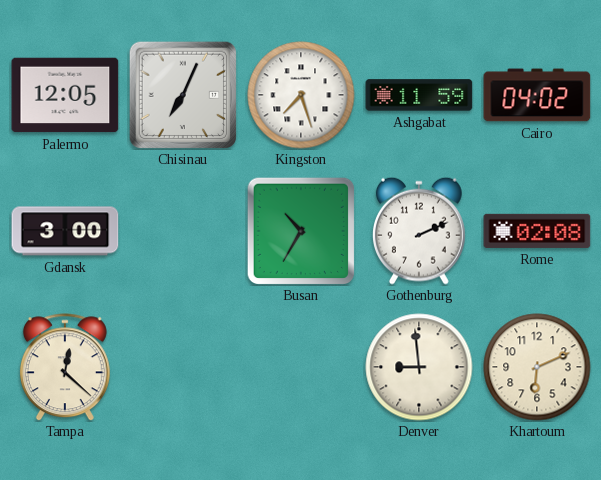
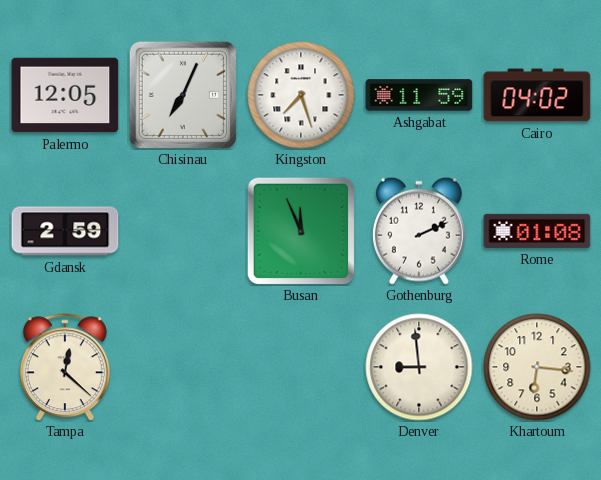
Gdansk: 3:00 -> 2:59 (65, 231)
Busan: 10:35 -> 11:56 (301, 231)
Rome: 02:08 -> 01:08 (537, 231)
Khartoum: 6:11 -> 6:16 (537, 367)
